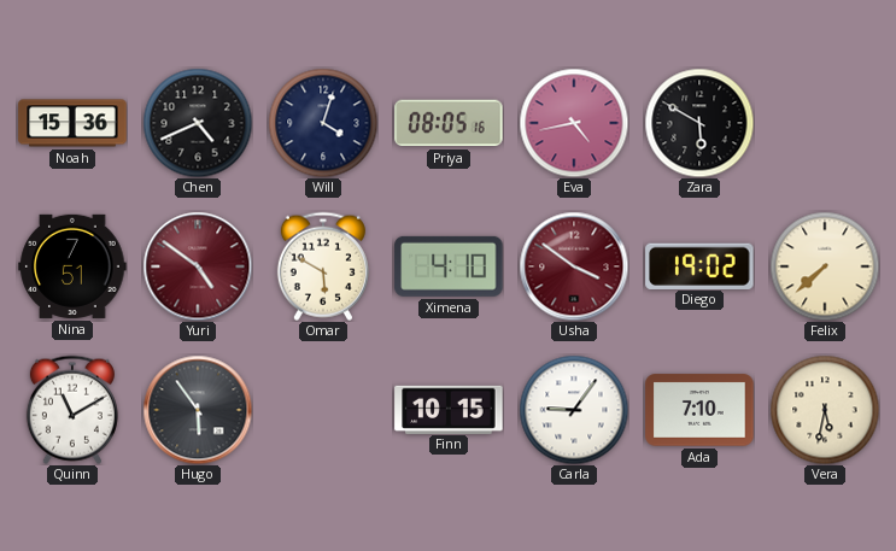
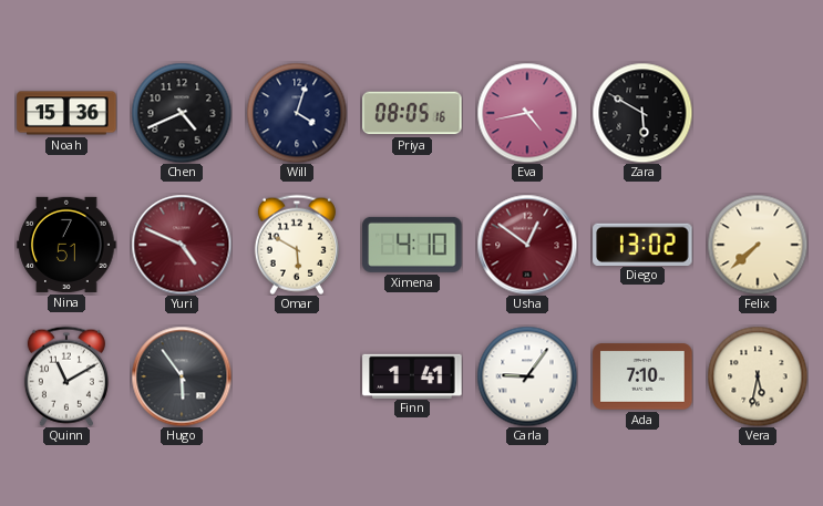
Yuri: 4:51 -> 4:49 (182, 245)
Usha: 3:51 -> 12:51 (527, 245)
Diego: 19:02 -> 13:02 (642, 244)
Finn: 10:15 -> 1:41 (412, 375)
